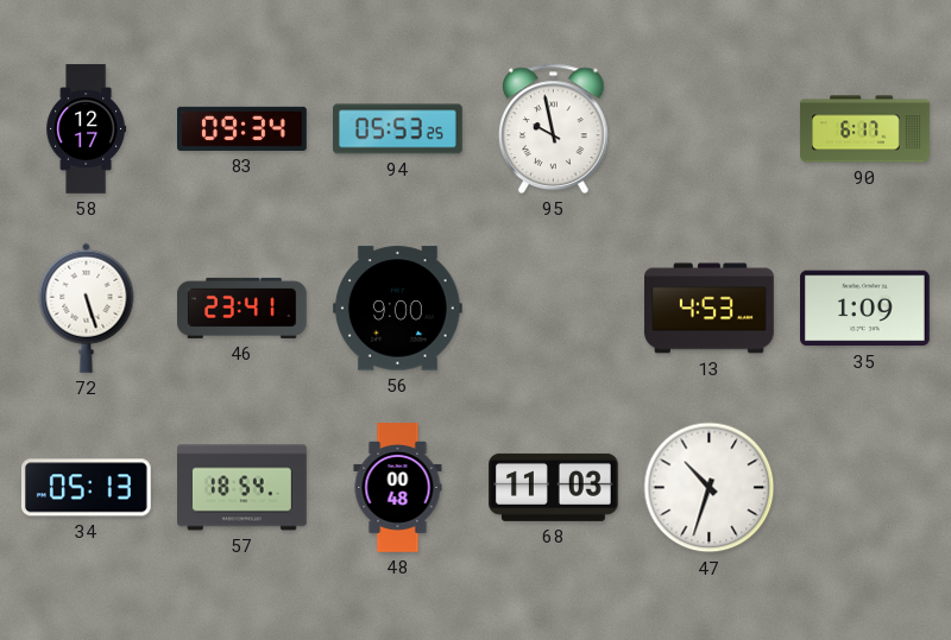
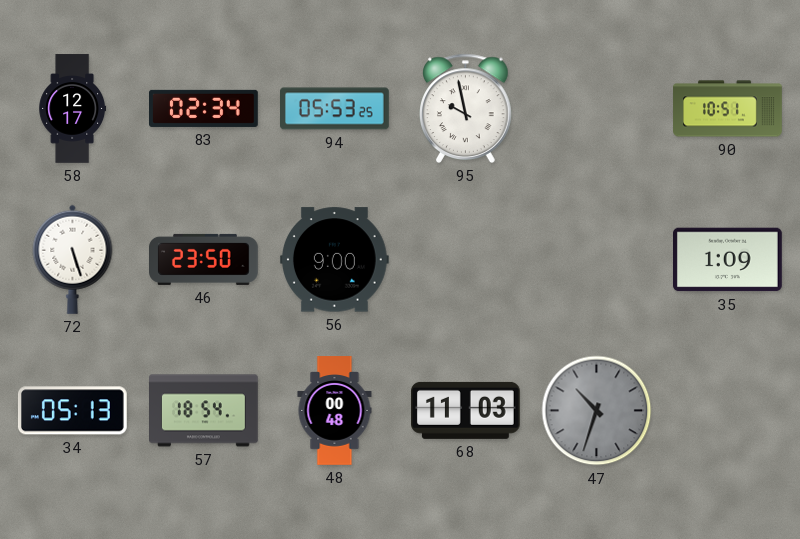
83: 09:34 -> 02:34 (204, 108)
90: 6:17 -> 10:51 (728, 109)
46: 23:41 -> 23:50 (204, 259)
13: 4:53 -> none (710, 309)
47 dial: white -> grey (597, 411)
